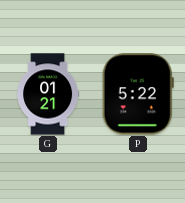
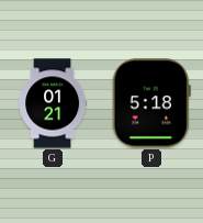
P: 5:22 -> 5:18 (151, 103)
